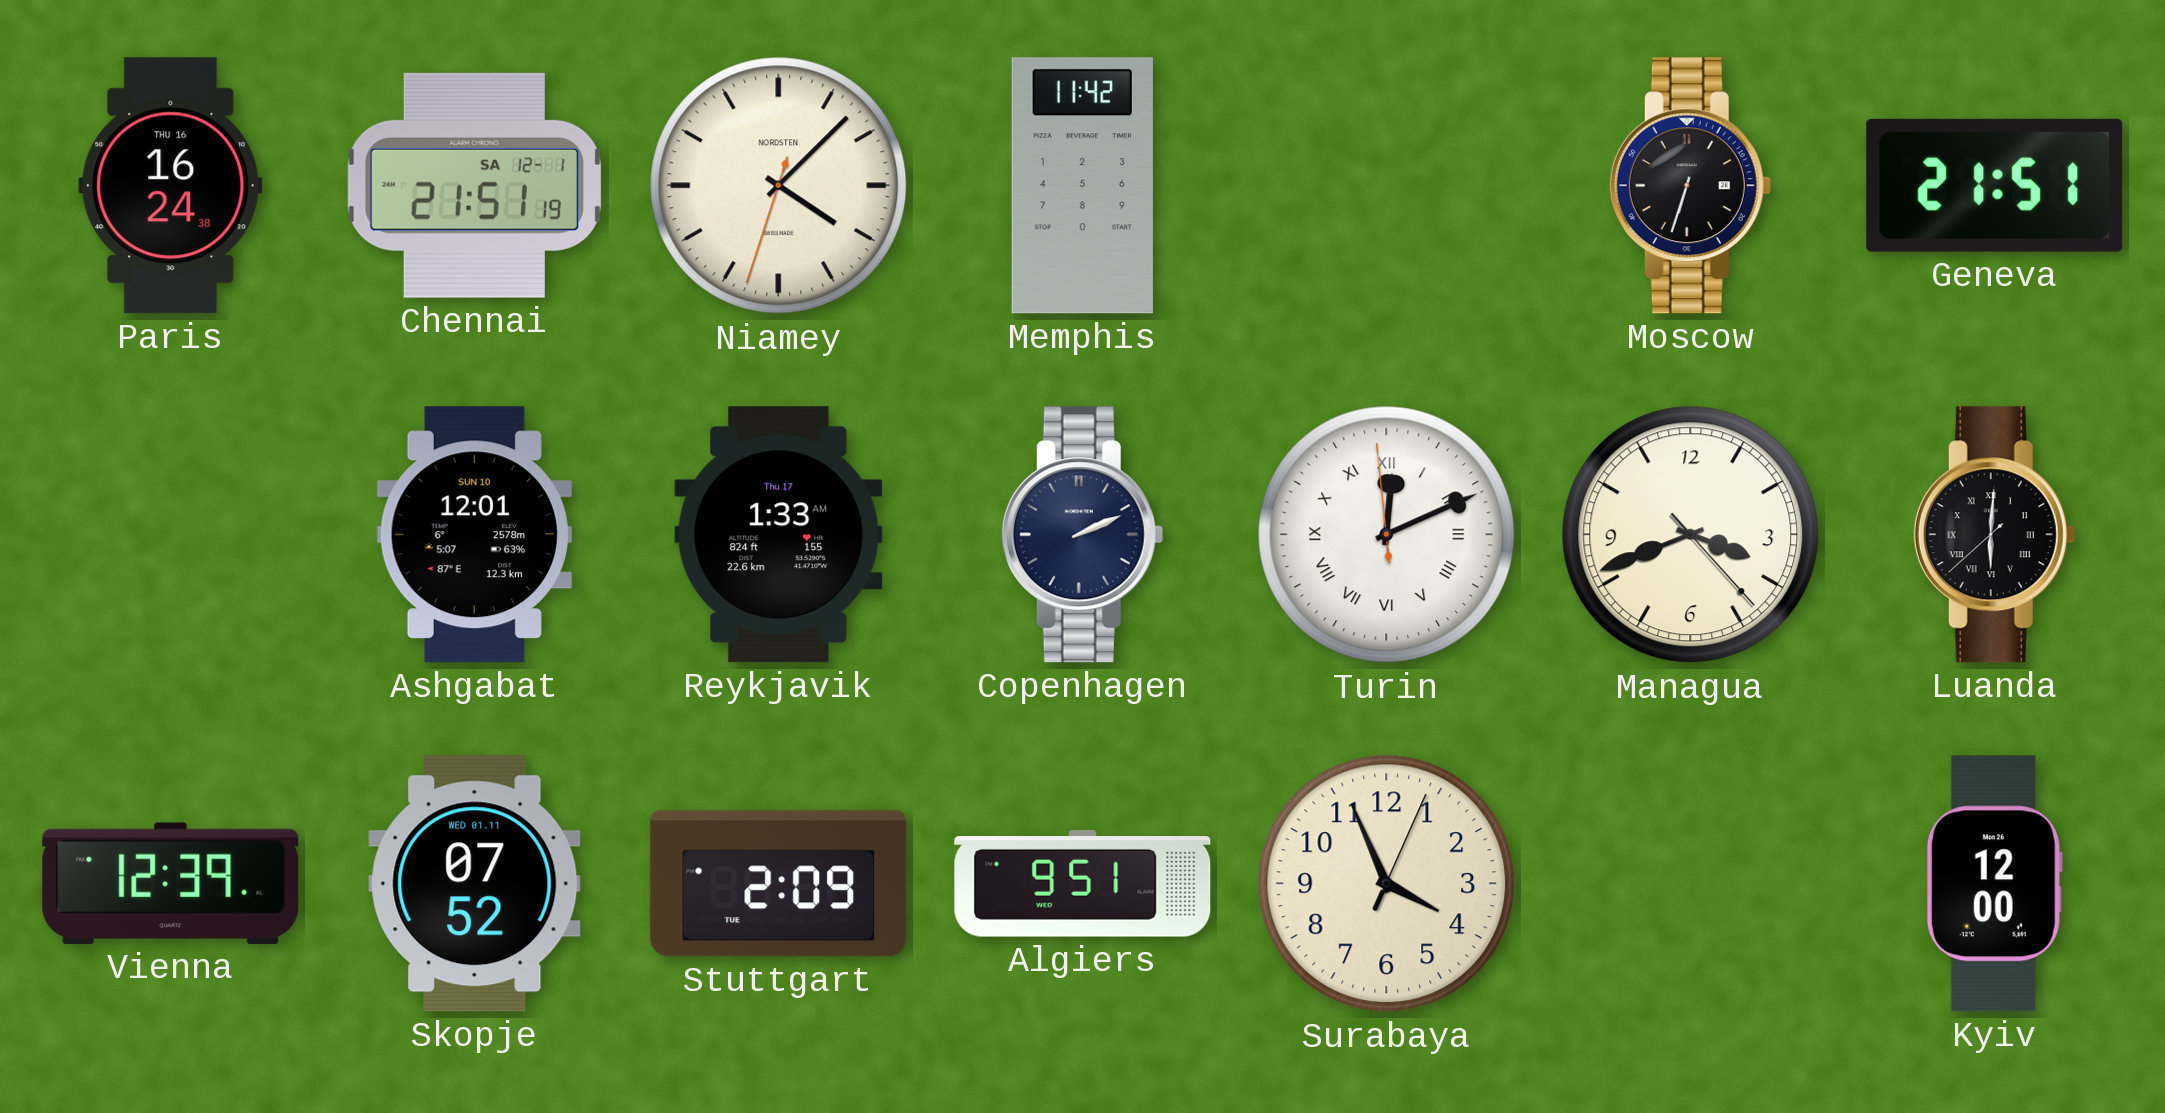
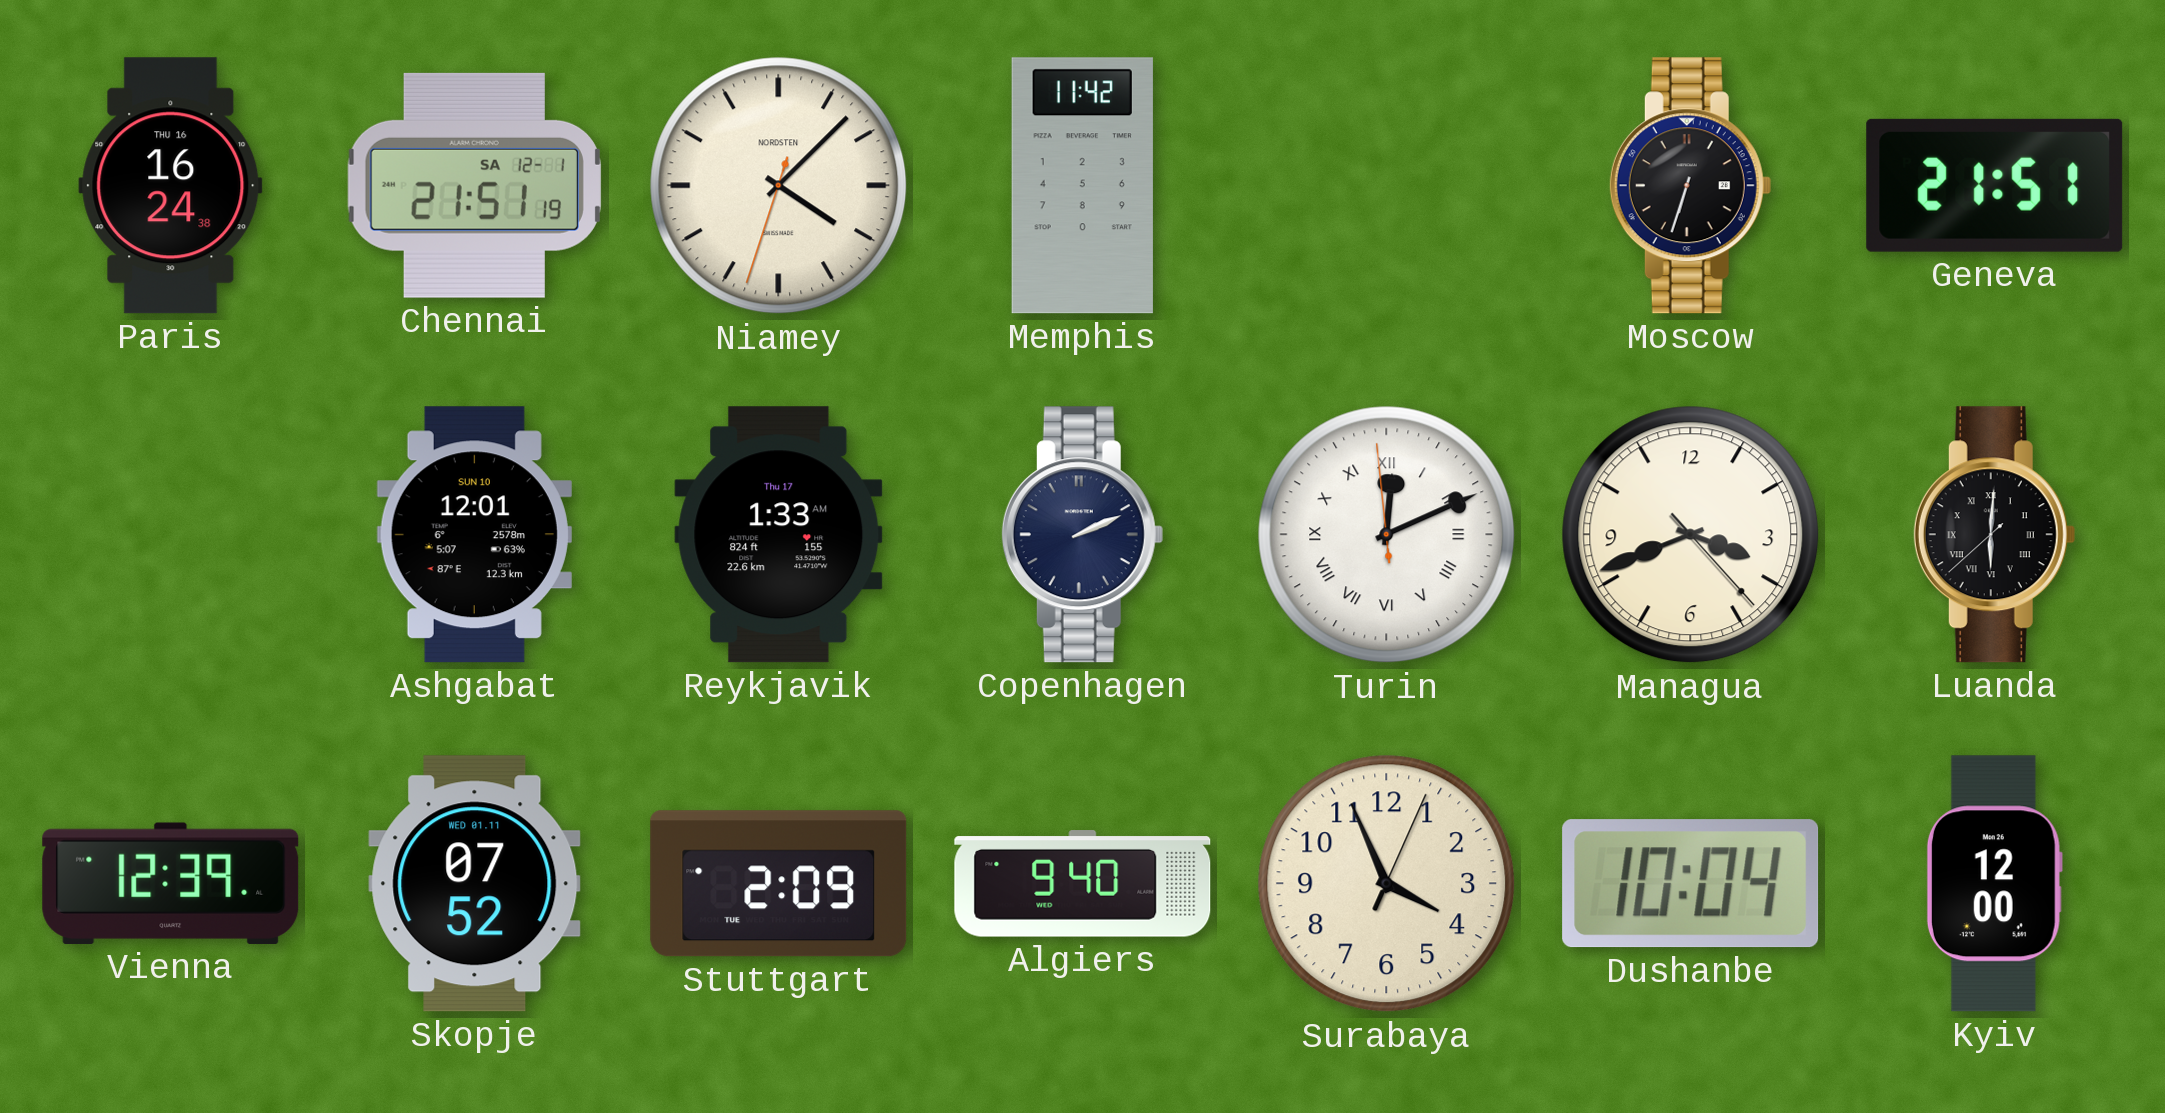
Algiers: 9:51 -> 9:40 (1083, 884)
Dushanbe: none -> 10:04 (1691, 884)
